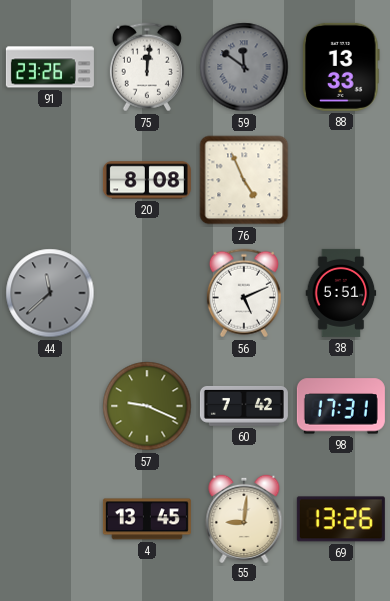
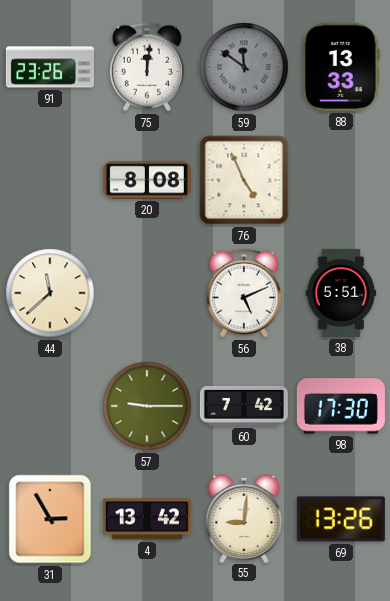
44 dial: grey -> cream (50, 293)
57: 9:19 -> 9:15 (147, 406)
98: 17:31 -> 17:30 (341, 406)
31: none -> 2:55 (50, 519)
4: 13:45 -> 13:42 (147, 519)
